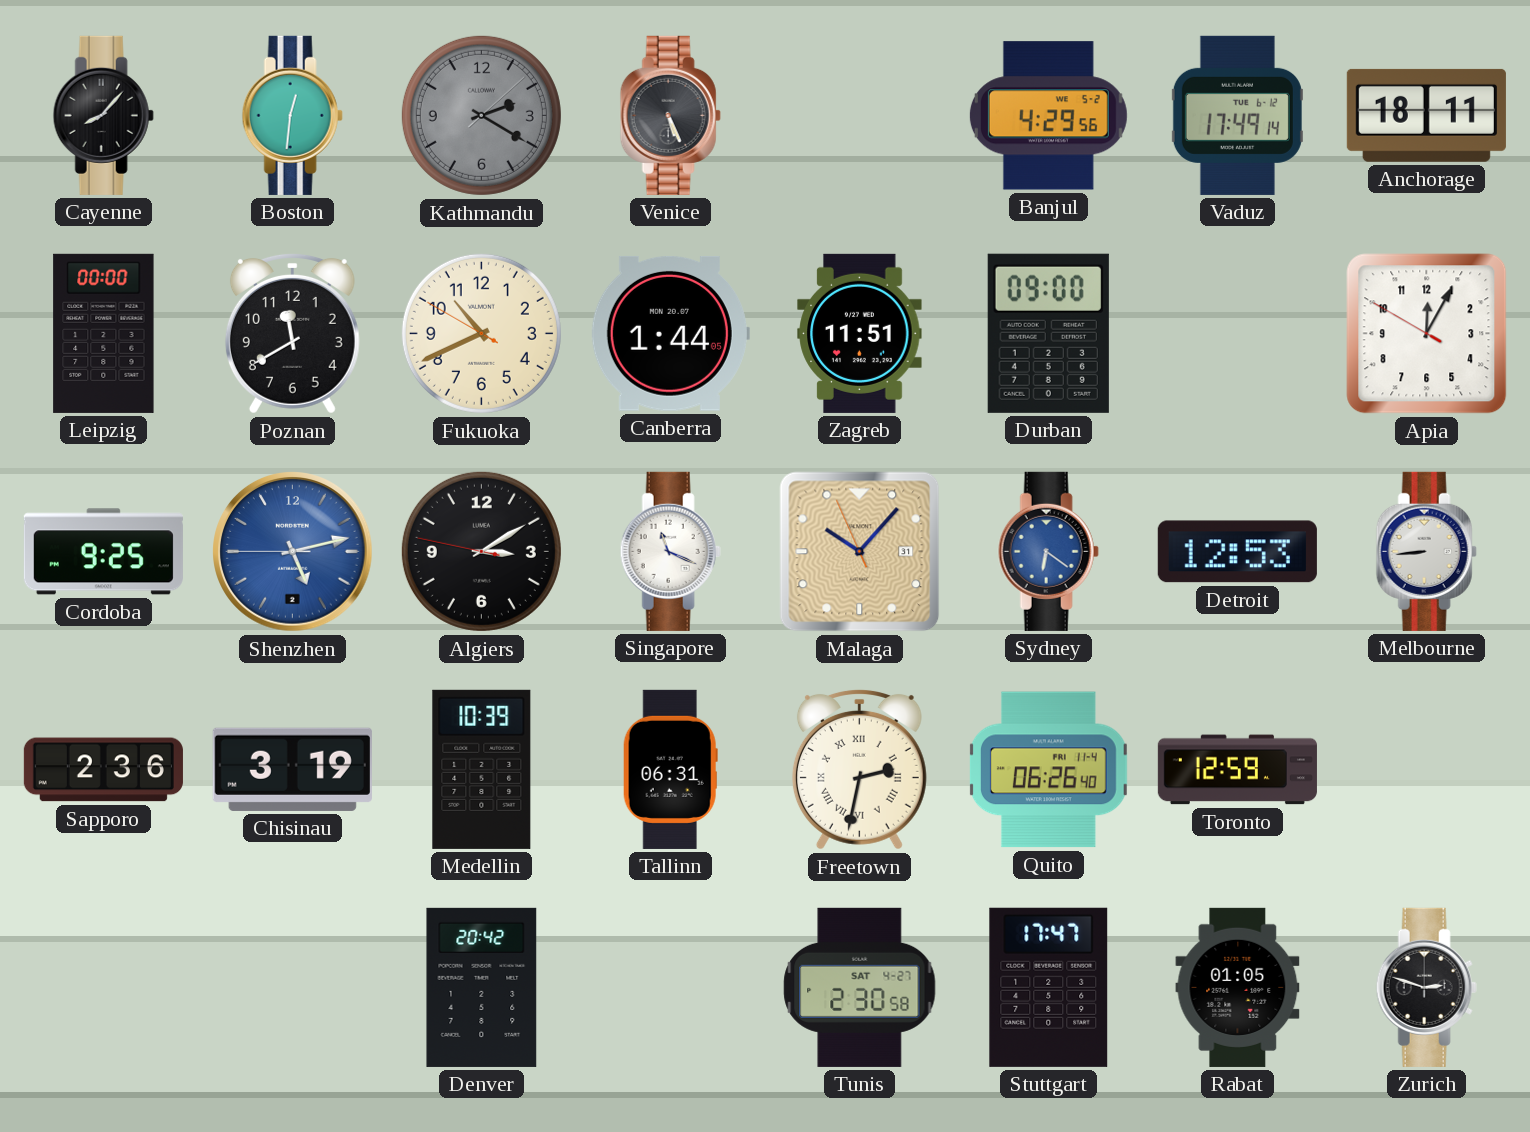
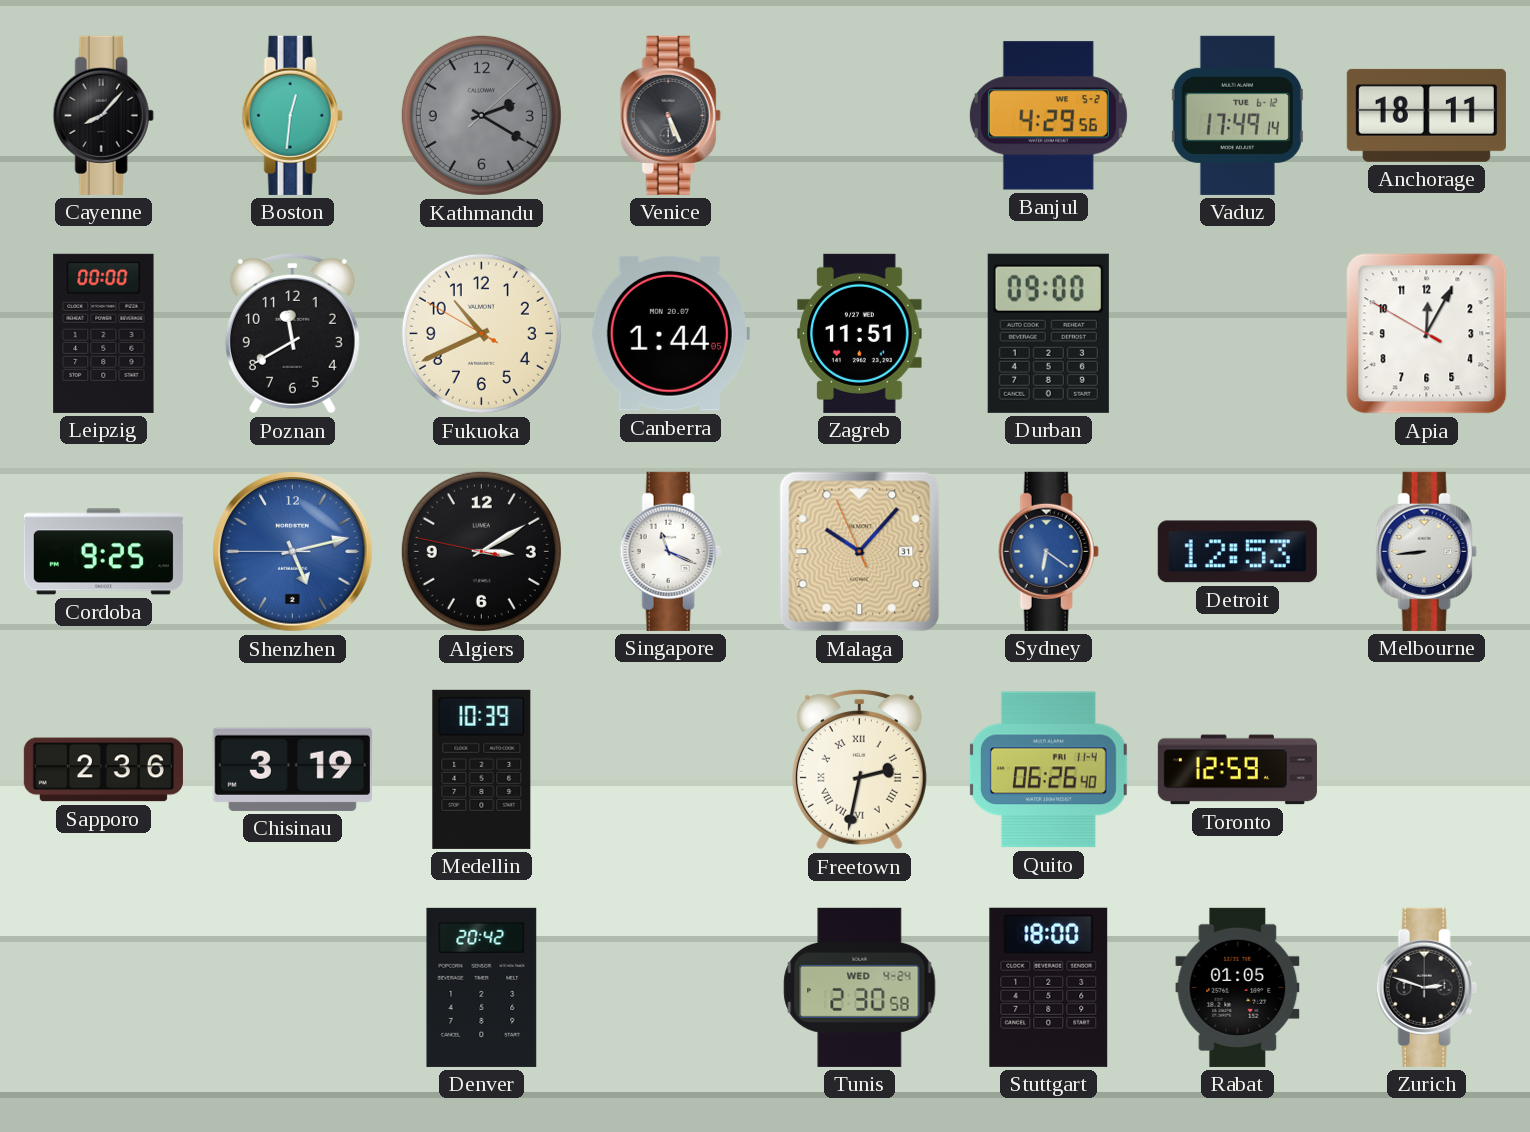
Tallinn: 06:31 -> none (670, 769)
Tunis date: SAT 4-27 -> WED 4-24 (860, 987)
Stuttgart: 17:47 -> 18:00 (1049, 987)
